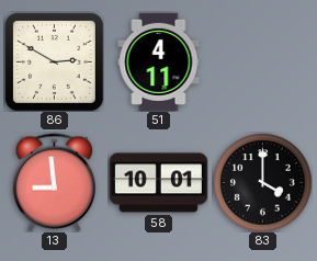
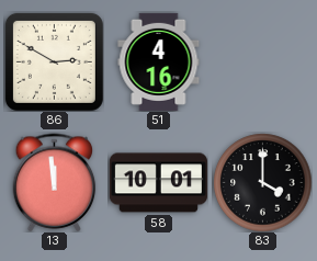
51: 4:11 -> 4:16 (159, 61)
13: 8:59 -> 11:59 (55, 182)
